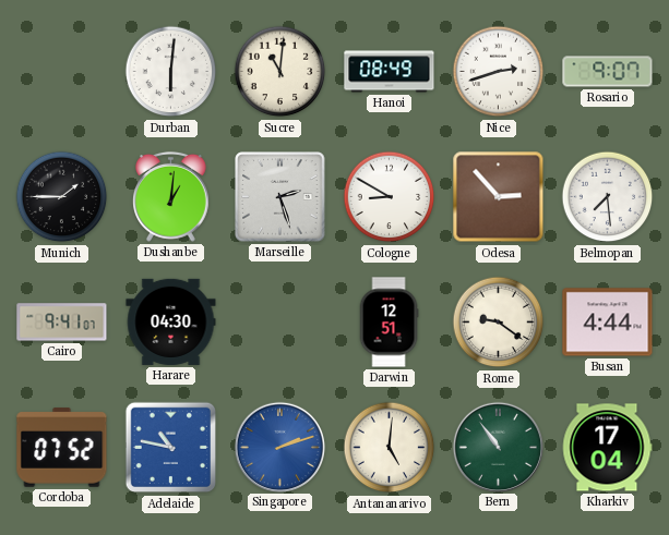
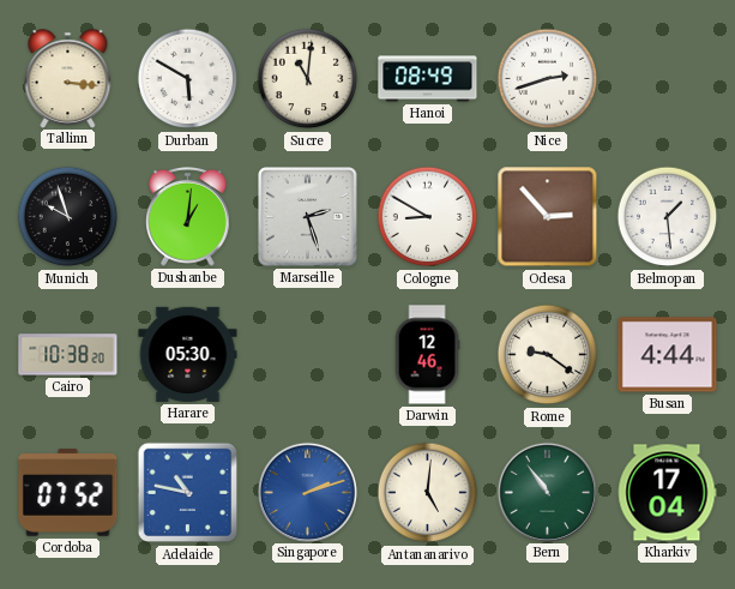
Tallinn: none -> 3:16 (68, 78)
Durban: 6:01 -> 5:50 (188, 79)
Rosario: 9:07 -> none (608, 72)
Munich: 1:45 -> 9:57 (68, 217)
Belmopan: 7:29 -> 1:29 (668, 217)
Cairo: 9:41 -> 10:38 (68, 355)
Harare: 04:30 -> 05:30 (188, 354)
Darwin: 12:51 -> 12:46 (427, 355)
